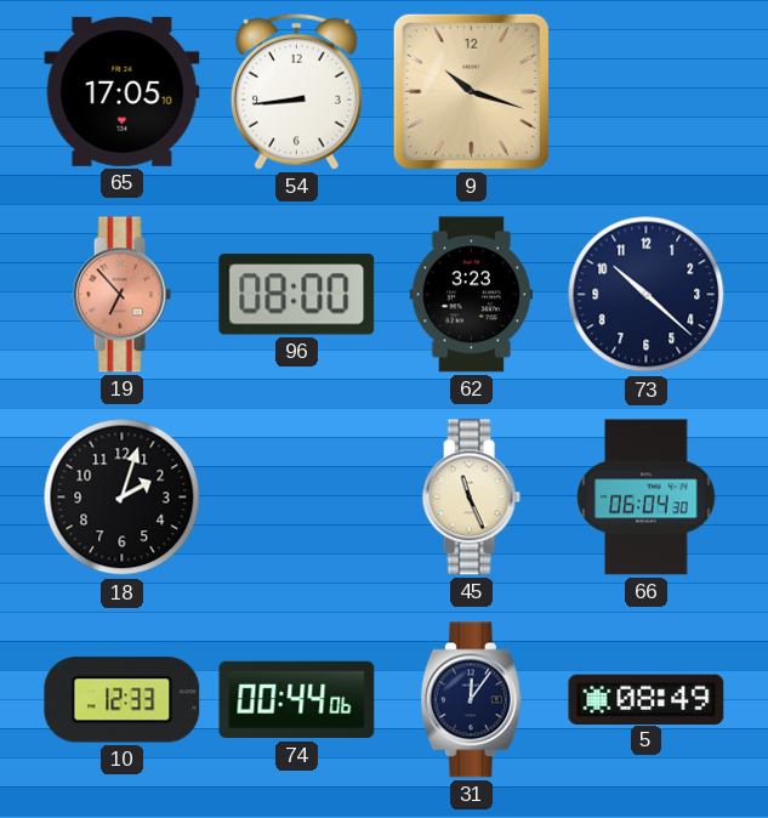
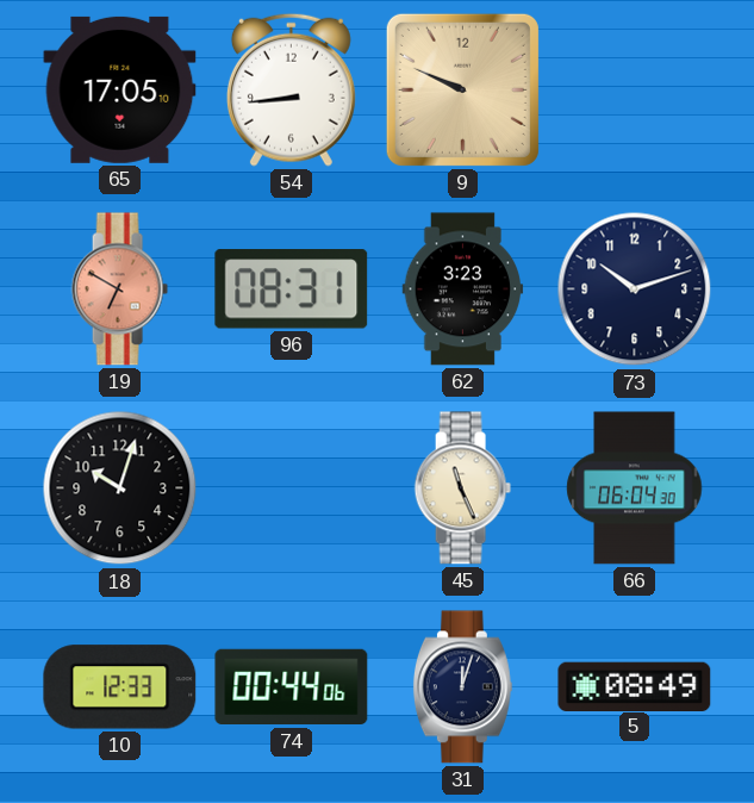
9: 10:18 -> 9:49 (462, 89)
19: 6:53 -> 6:50 (119, 290)
96: 08:00 -> 08:31 (292, 290)
73: 10:22 -> 10:12 (635, 290)
18: 2:03 -> 10:03 (120, 488)
31: 12:06 -> 12:03 (462, 687)
